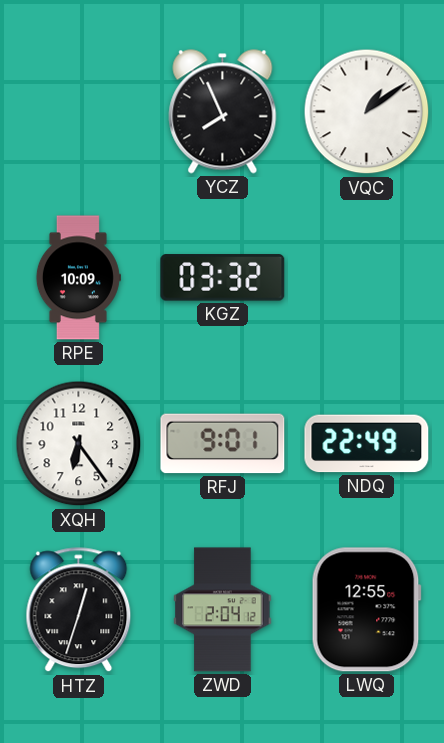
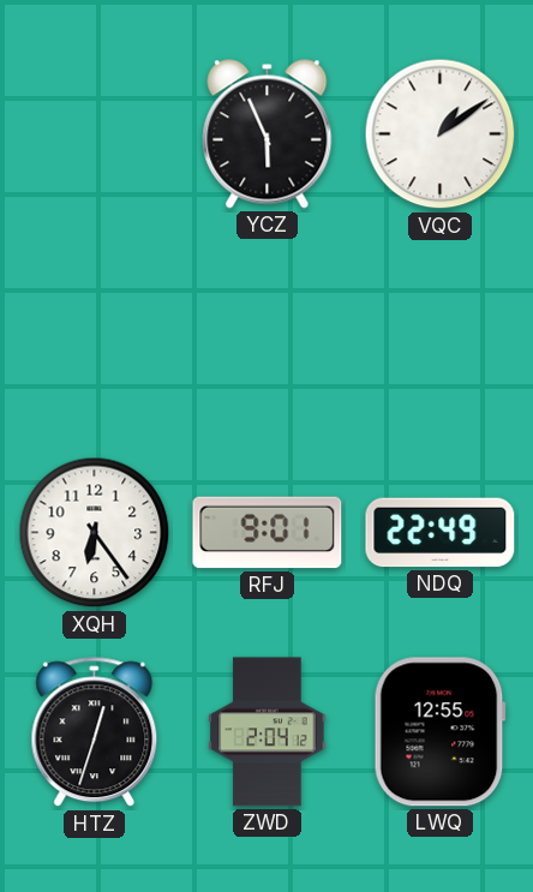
YCZ: 7:56 -> 5:56 (268, 134)
RPE: 10:09 -> none (78, 278)
KGZ: 03:32 -> none (223, 278)
